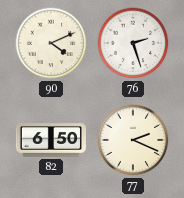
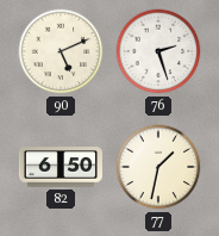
90: 4:11 -> 5:11 (61, 51)
77: 2:19 -> 1:32 (158, 167)
